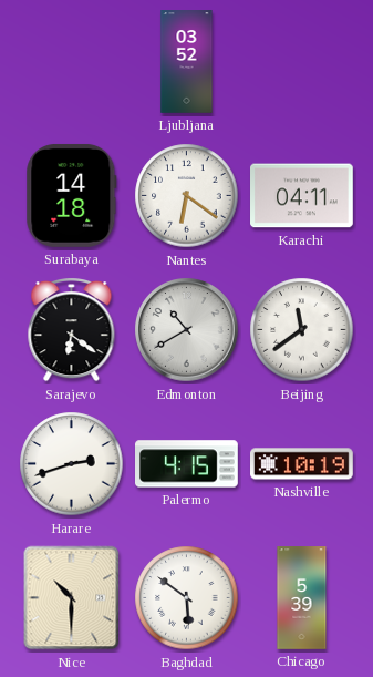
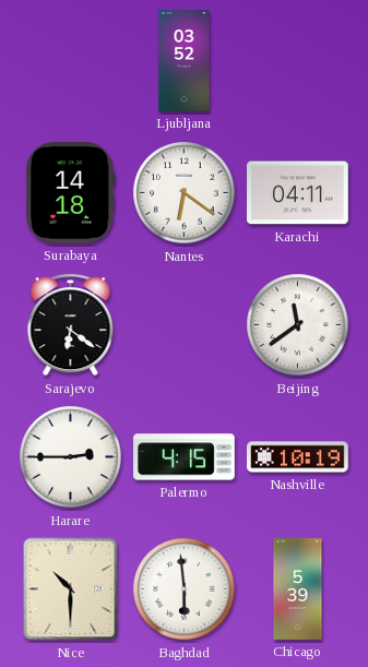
Edmonton: 10:40 -> none (187, 330)
Harare: 2:42 -> 2:45 (71, 457)
Baghdad: 5:51 -> 5:59 (185, 589)
